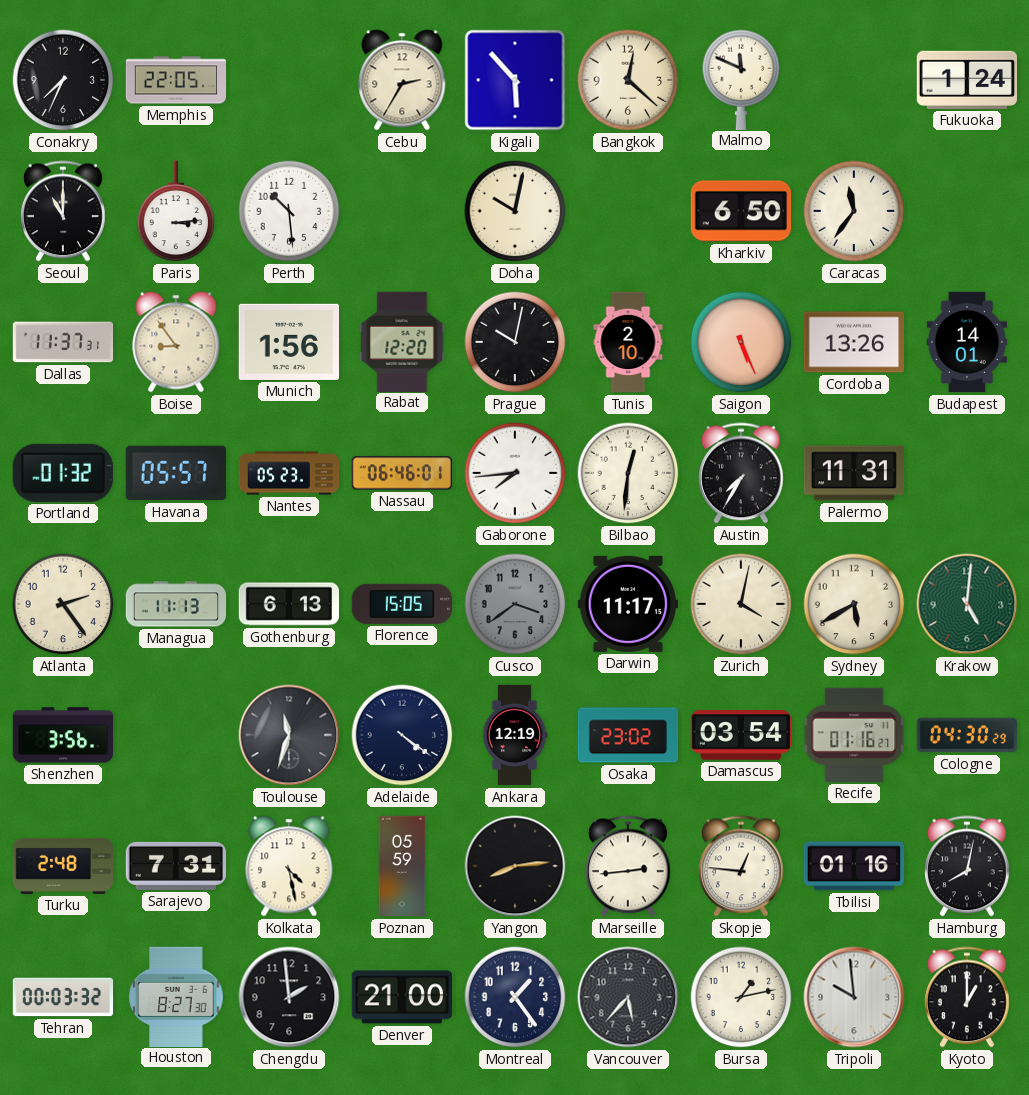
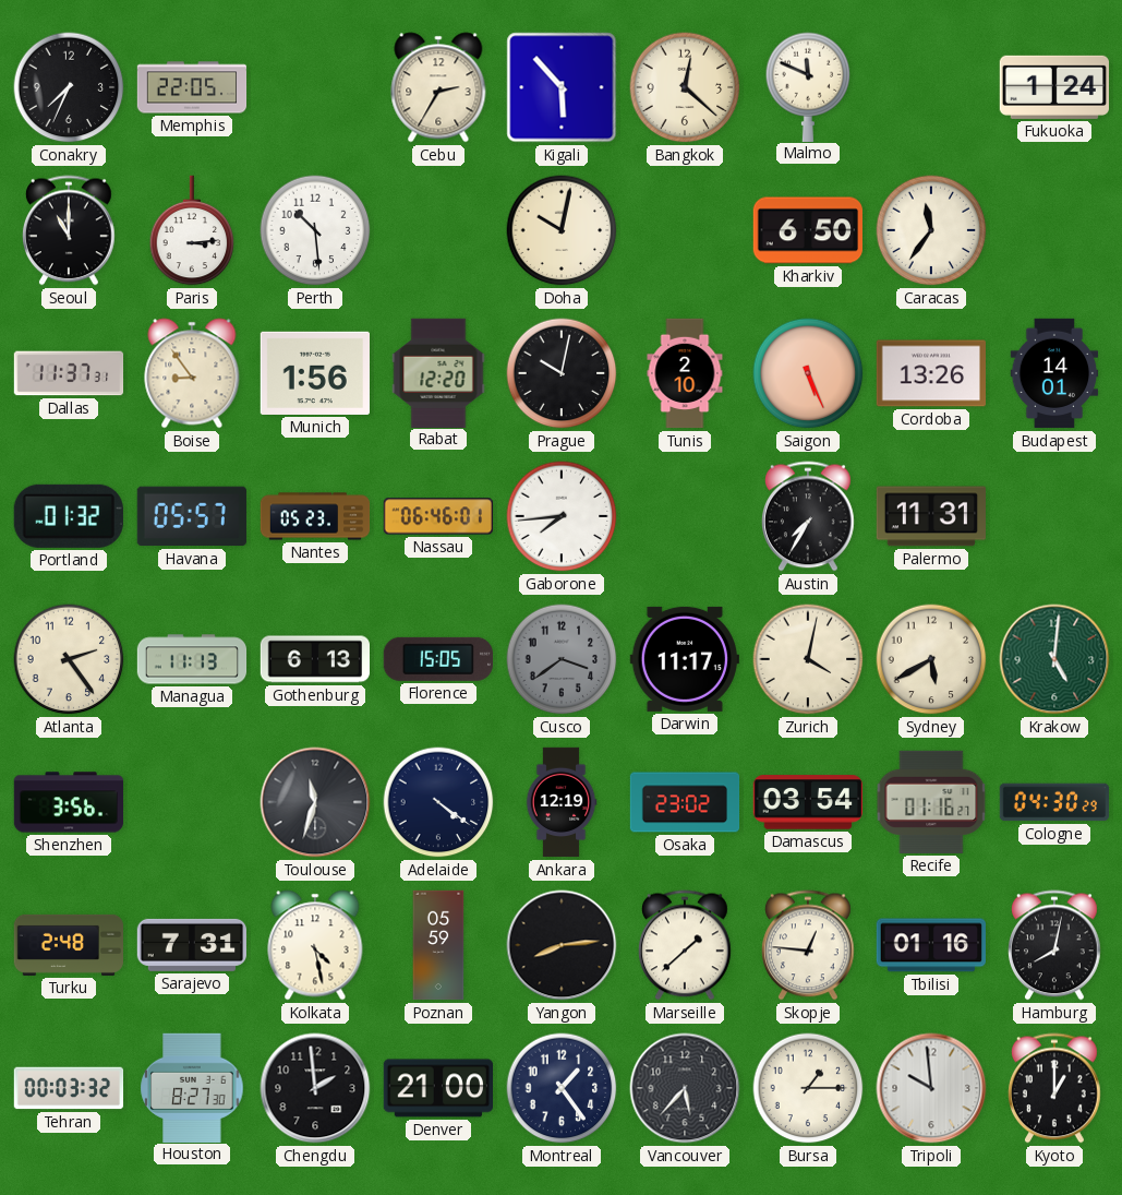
Bilbao: 12:31 -> none (628, 473)
Marseille: 2:44 -> 1:38 (686, 945)
Bursa: 1:13 -> 1:15 (808, 1088)
